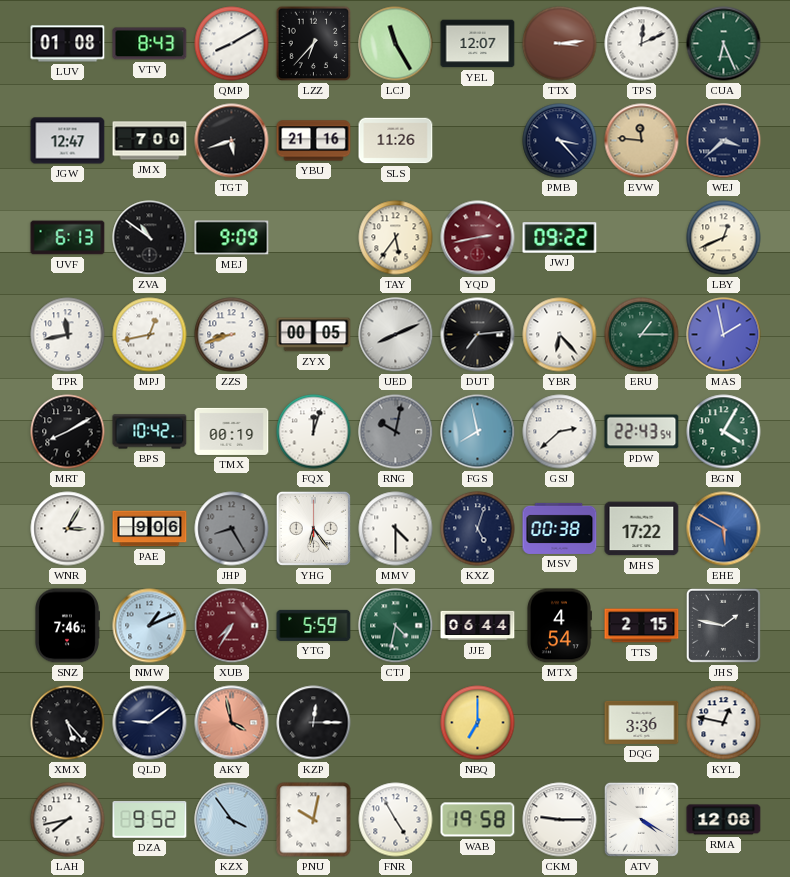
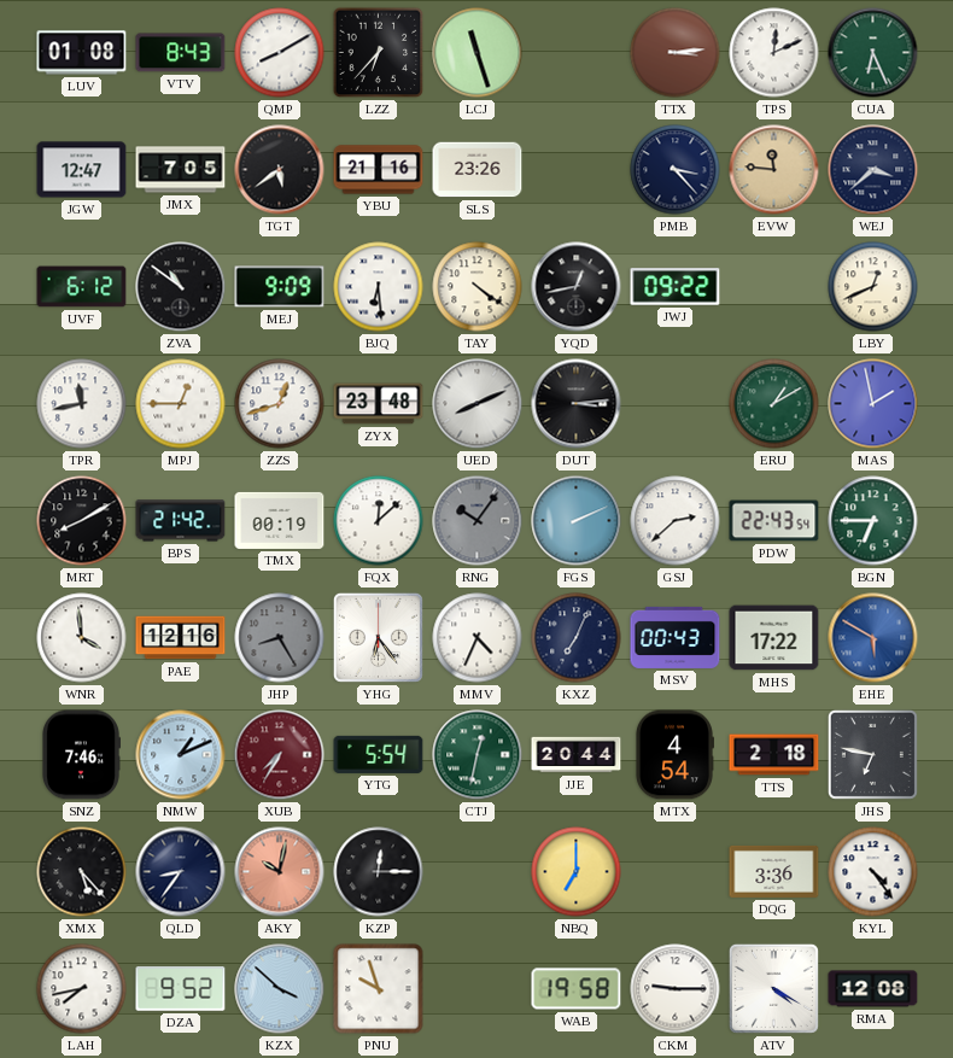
LCJ: 11:25 -> 11:27 (478, 53)
YEL: 12:07 -> none (478, 44)
JMX: 7:00 -> 7:05 (181, 170)
TGT: 5:42 -> 5:39 (280, 170)
SLS: 11:26 -> 23:26 (478, 170)
UVF: 6:13 -> 6:12 (82, 287)
BJQ: none -> 6:29 (379, 287)
TAY: 5:36 -> 4:21 (478, 287)
YQD: 2:43 -> 12:43 (577, 287)
YQD dial: burgundy -> black (577, 287)
MPJ: 12:43 -> 12:45 (181, 404)
ZZS: 8:42 -> 12:42 (280, 404)
ZYX: 00:05 -> 23:48 (379, 404)
DUT: 7:14 -> 3:14 (577, 404)
YBR: 6:23 -> none (560, 335)
ERU: 1:15 -> 1:10 (774, 404)
BPS: 10:42 -> 21:42 (181, 521)
FQX: 12:03 -> 12:08 (379, 521)
RNG: 10:02 -> 10:06 (478, 521)
FGS: 7:58 -> 2:11 (577, 521)
BGN: 4:05 -> 6:45 (873, 521)
WNR: 3:05 -> 3:59 (82, 638)
PAE: 9:06 -> 12:16 (181, 638)
MMV: 4:30 -> 4:34 (478, 638)
KXZ: 5:03 -> 7:04 (577, 638)
MSV: 00:38 -> 00:43 (676, 637)
YTG: 5:59 -> 5:54 (379, 754)
CTJ: 4:32 -> 12:32 (478, 755)
JJE: 06:44 -> 20:44 (577, 755)
TTS: 2:15 -> 2:18 (774, 755)
JHS: 1:47 -> 6:47 (872, 754)
QLD: 9:09 -> 8:36 (181, 872)
AKY: 3:58 -> 10:02 (280, 872)
KYL: 12:47 -> 4:24 (873, 872)
KZX: 3:54 -> 3:52 (280, 989)
PNU: 10:02 -> 9:57 (379, 989)
FNR: 4:55 -> none (396, 820)
